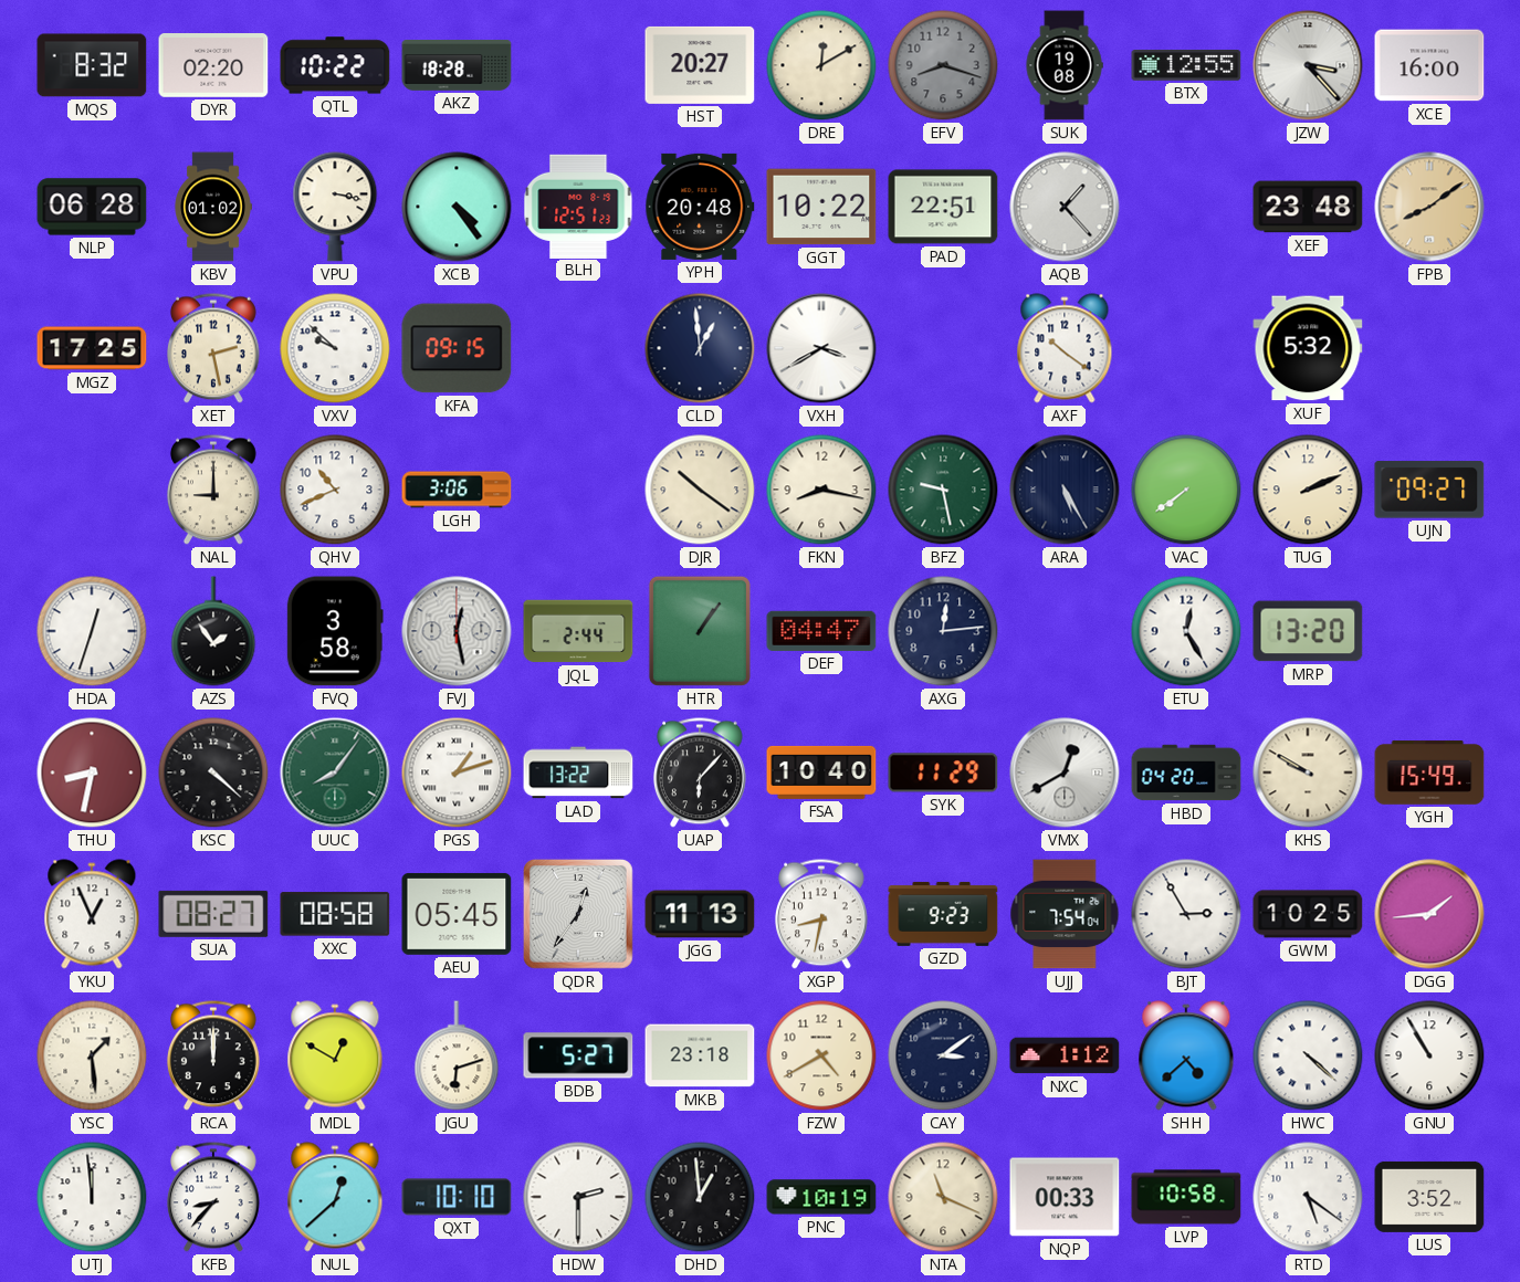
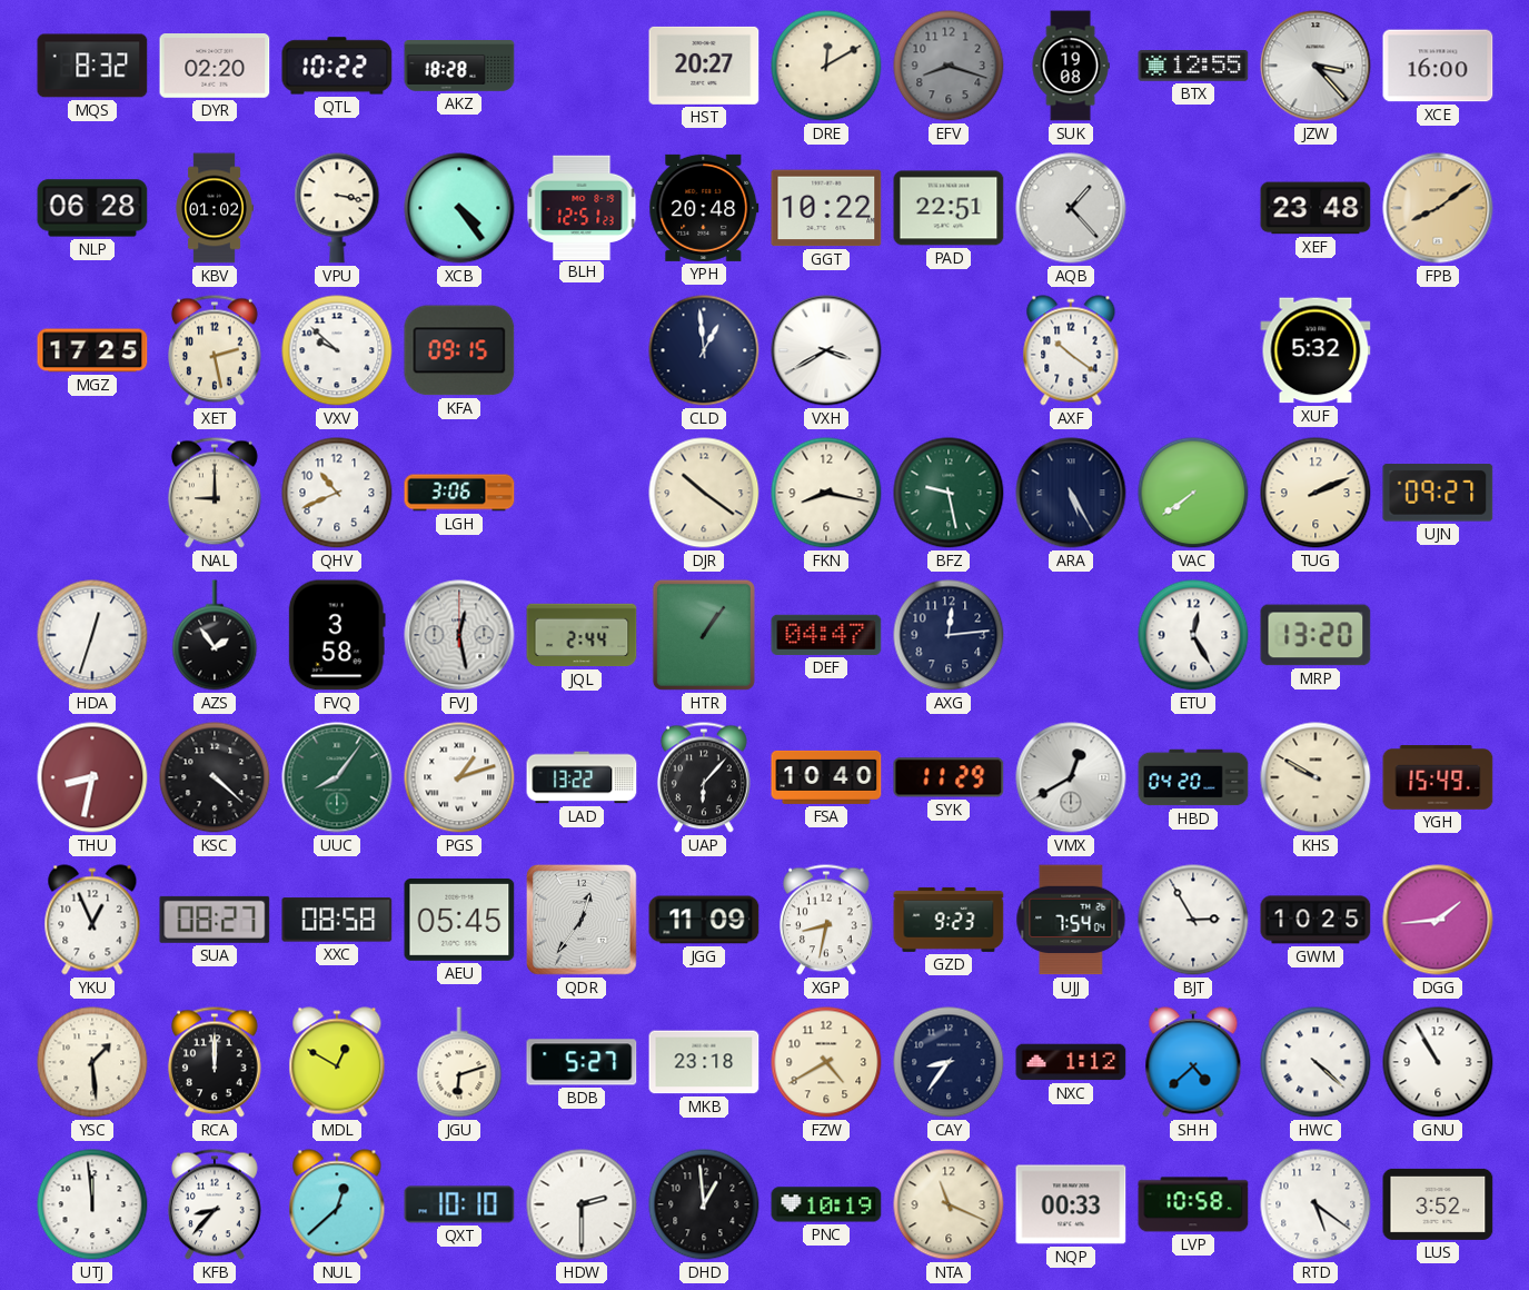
JGG: 11:13 -> 11:09 (704, 920)
CAY: 3:09 -> 8:36 (949, 1062)
